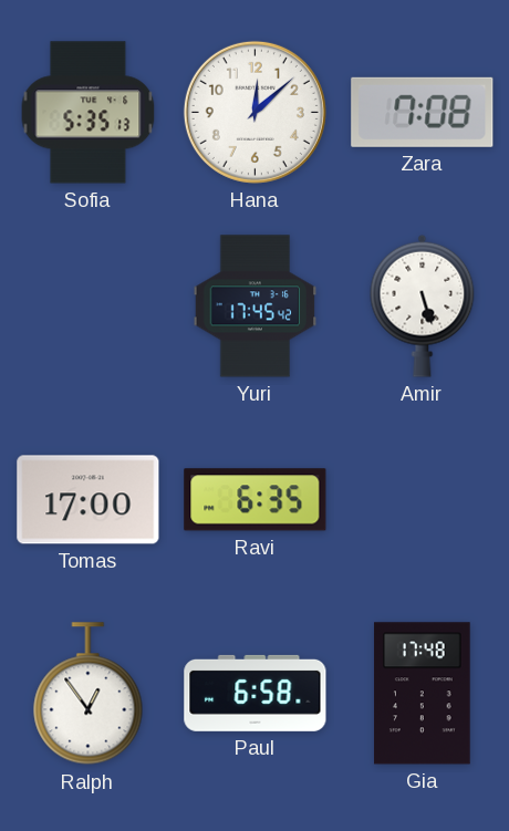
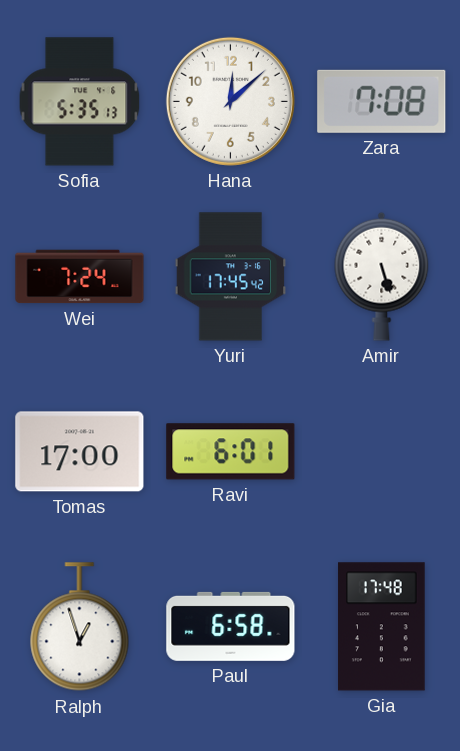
Wei: none -> 7:24 (80, 277)
Ravi: 6:35 -> 6:01 (231, 452)
Ralph: 12:54 -> 12:57 (80, 627)
